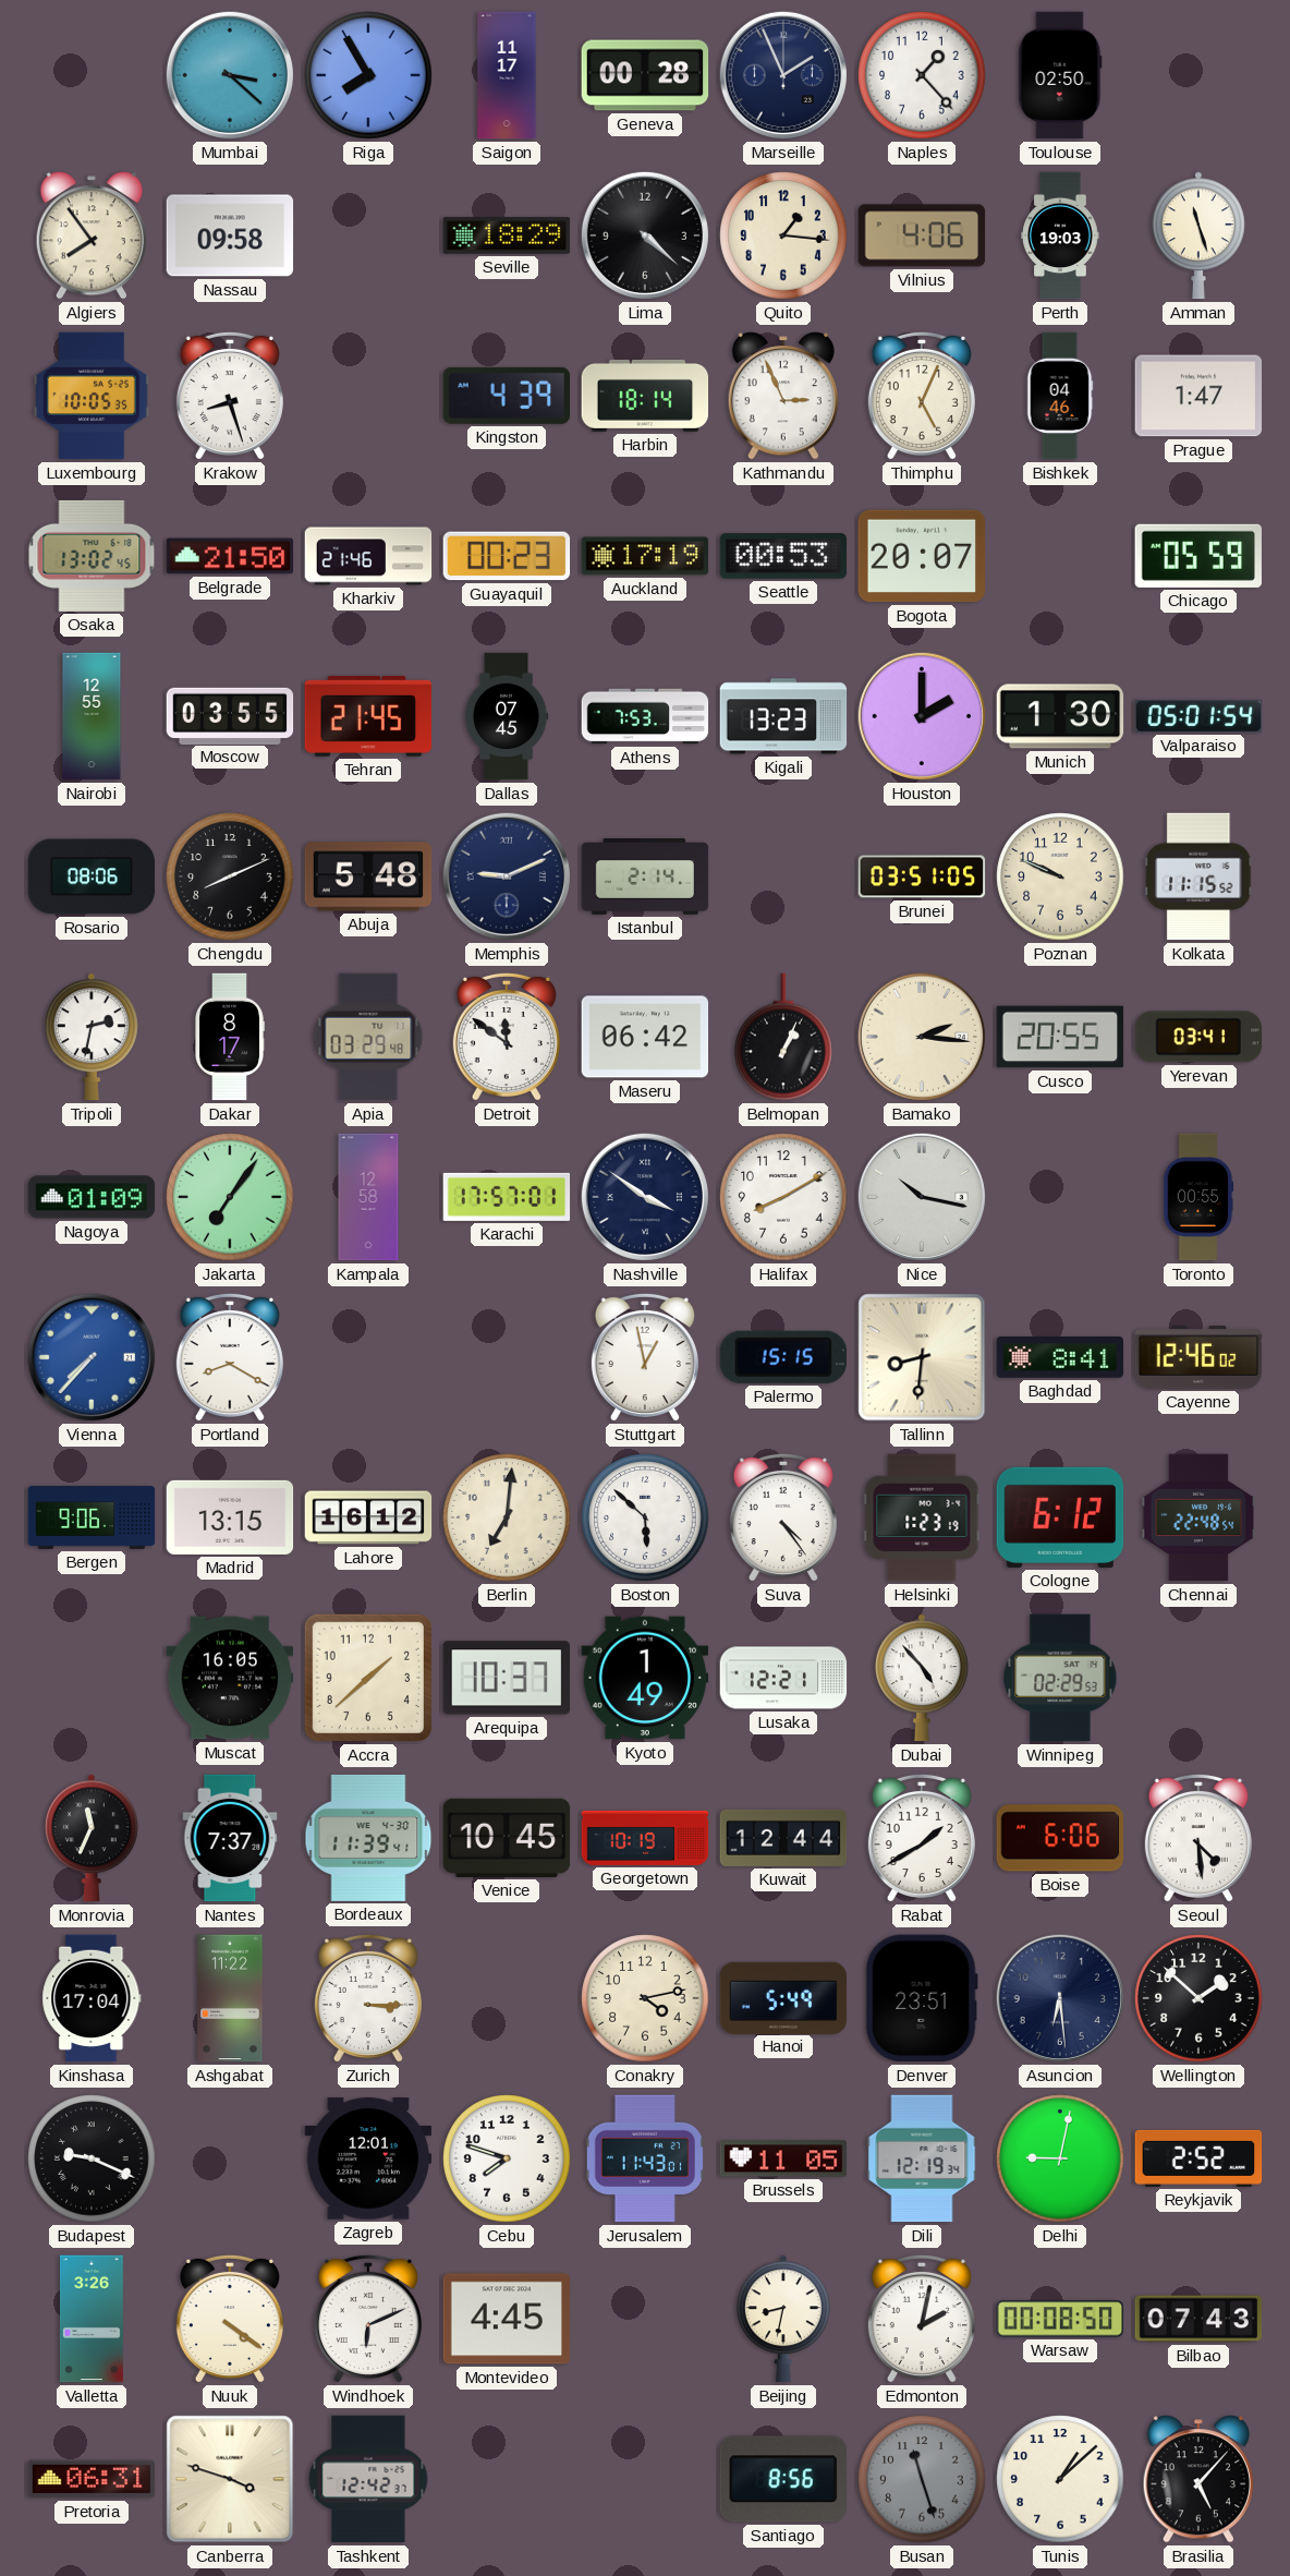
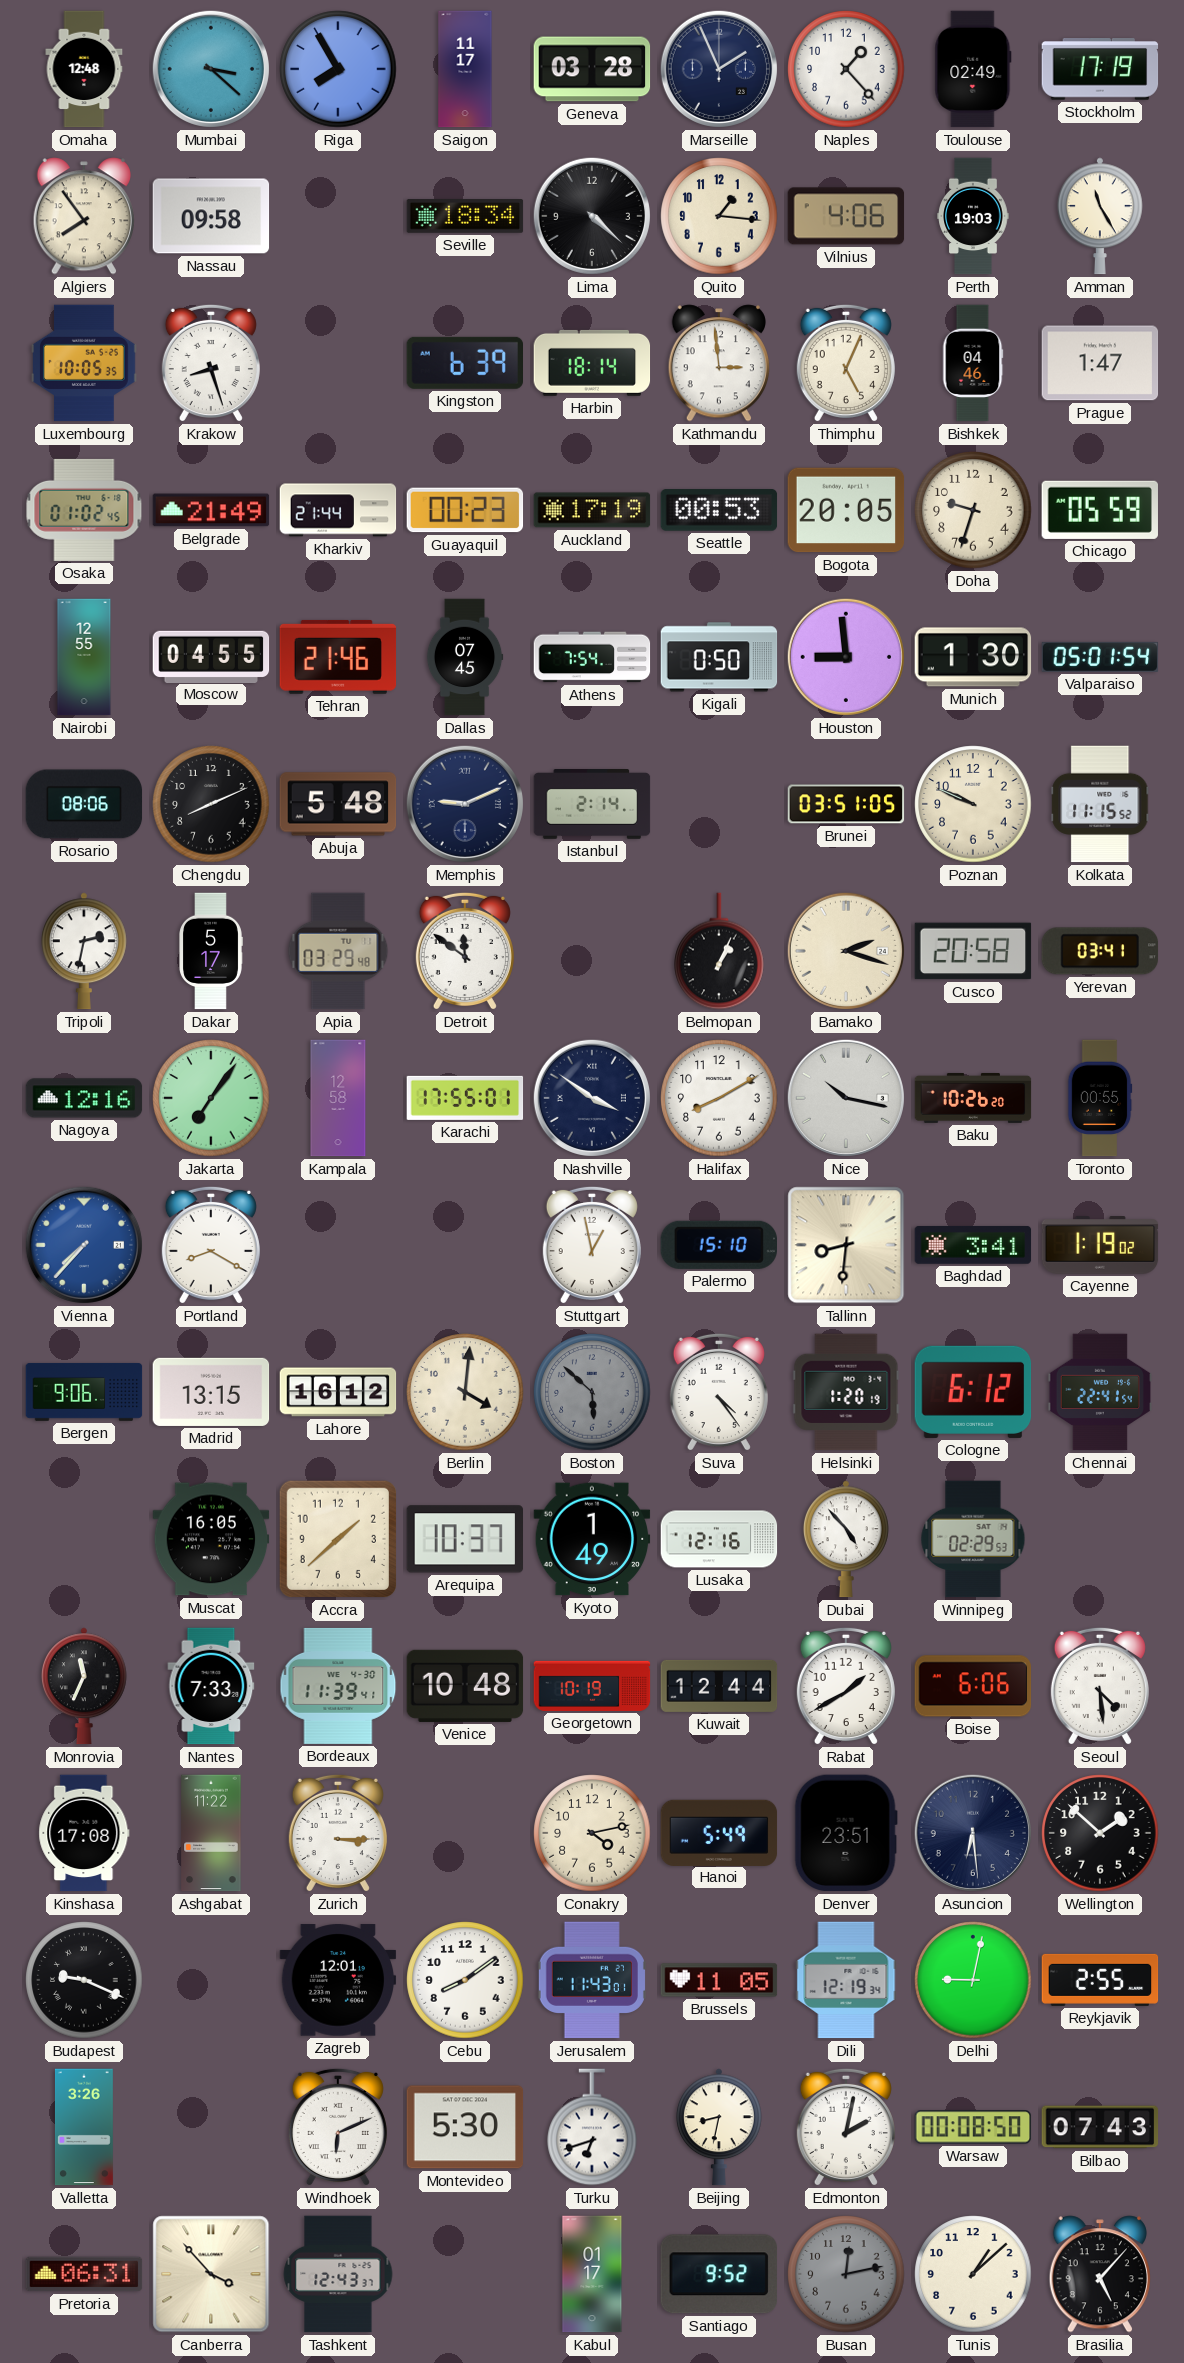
Omaha: none -> 12:48 (84, 69)
Geneva: 00:28 -> 03:28 (592, 69)
Toulouse: 02:50 -> 02:49 (973, 69)
Stockholm: none -> 17:19 (1100, 70)
Seville: 18:29 -> 18:34 (465, 216)
Amman: 11:27 -> 11:25 (1100, 216)
Kingston: 4:39 -> 6:39 (464, 363)
Kathmandu: 2:56 -> 2:59 (719, 363)
Osaka: 13:02 -> 01:02 (84, 510)
Belgrade: 21:50 -> 21:49 (211, 510)
Kharkiv: 21:46 -> 21:44 (338, 510)
Bogota: 20:07 -> 20:05 (846, 510)
Doha: none -> 9:33 (973, 510)
Moscow: 03:55 -> 04:55 (211, 656)
Tehran: 21:45 -> 21:46 (338, 657)
Athens: 7:53 -> 7:54 (592, 657)
Kigali: 13:23 -> 0:50 (719, 657)
Houston: 2:00 -> 8:59 (846, 657)
Dakar: 8:17 -> 5:17 (211, 951)
Maseru: 06:42 -> none (645, 1037)
Bamako: 2:16 -> 2:18 (846, 951)
Cusco: 20:55 -> 20:58 (973, 951)
Nagoya: 01:09 -> 12:16 (84, 1098)
Karachi: 17:57 -> 17:55 (465, 1098)
Baku: none -> 10:26 (973, 1098)
Palermo: 15:15 -> 15:10 (718, 1245)
Baghdad: 8:41 -> 3:41 (973, 1245)
Cayenne: 12:46 -> 1:19 (1100, 1245)
Berlin: 7:01 -> 4:01 (465, 1392)
Boston dial: white -> grey (592, 1392)
Helsinki: 1:23 -> 1:20 (846, 1392)
Chennai: 22:48 -> 22:41 (1099, 1392)
Lusaka: 12:21 -> 12:16 (719, 1539)
Nantes: 7:37 -> 7:33 (211, 1686)
Venice: 10:45 -> 10:48 (465, 1686)
Kinshasa: 17:04 -> 17:08 (84, 1833)
Cebu: 7:48 -> 8:09 (465, 1980)
Reykjavik: 2:52 -> 2:55 (1100, 1980)
Nuuk: 4:21 -> none (230, 2319)
Montevideo: 4:45 -> 5:30 (465, 2127)
Turku: none -> 6:42 (592, 2127)
Canberra: 3:48 -> 3:53 (211, 2274)
Tashkent: 12:42 -> 12:43 (338, 2274)
Kabul: none -> 01:17 (592, 2274)
Santiago: 8:56 -> 9:52 (719, 2274)
Busan: 11:27 -> 12:13 (846, 2274)
